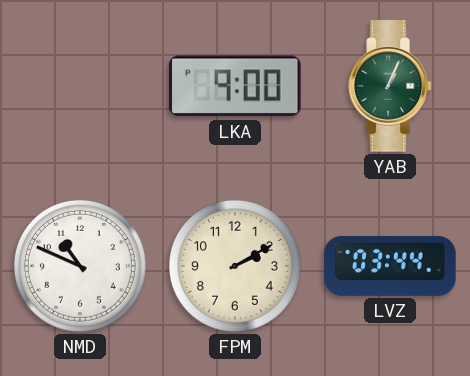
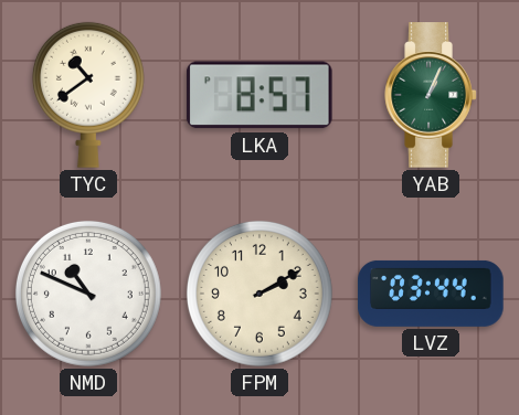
TYC: none -> 10:39 (88, 95)
LKA: 9:00 -> 8:57 (259, 95)
